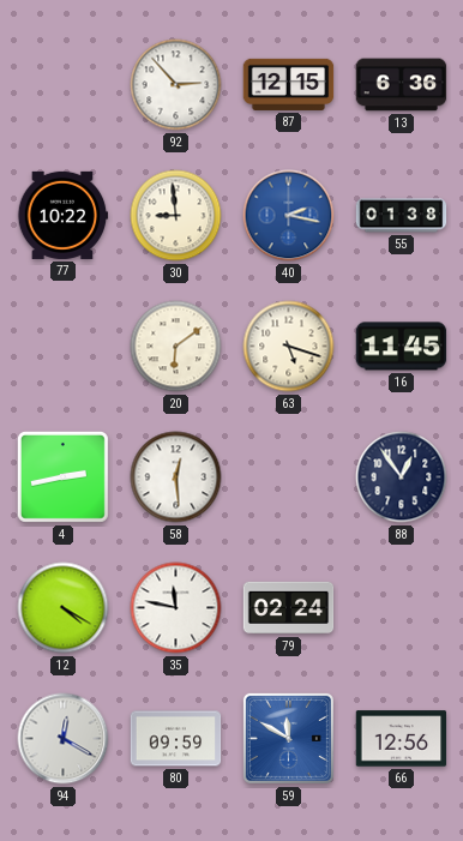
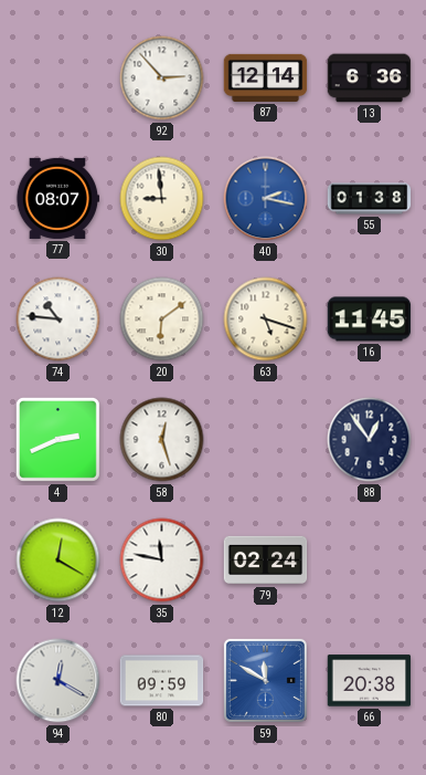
87: 12:15 -> 12:14 (266, 77)
77: 10:22 -> 08:07 (57, 198)
74: none -> 10:46 (58, 320)
4: 2:43 -> 2:41 (57, 439)
58: 12:29 -> 12:27 (162, 440)
12: 4:20 -> 12:20 (58, 561)
66: 12:56 -> 20:38 (370, 681)
